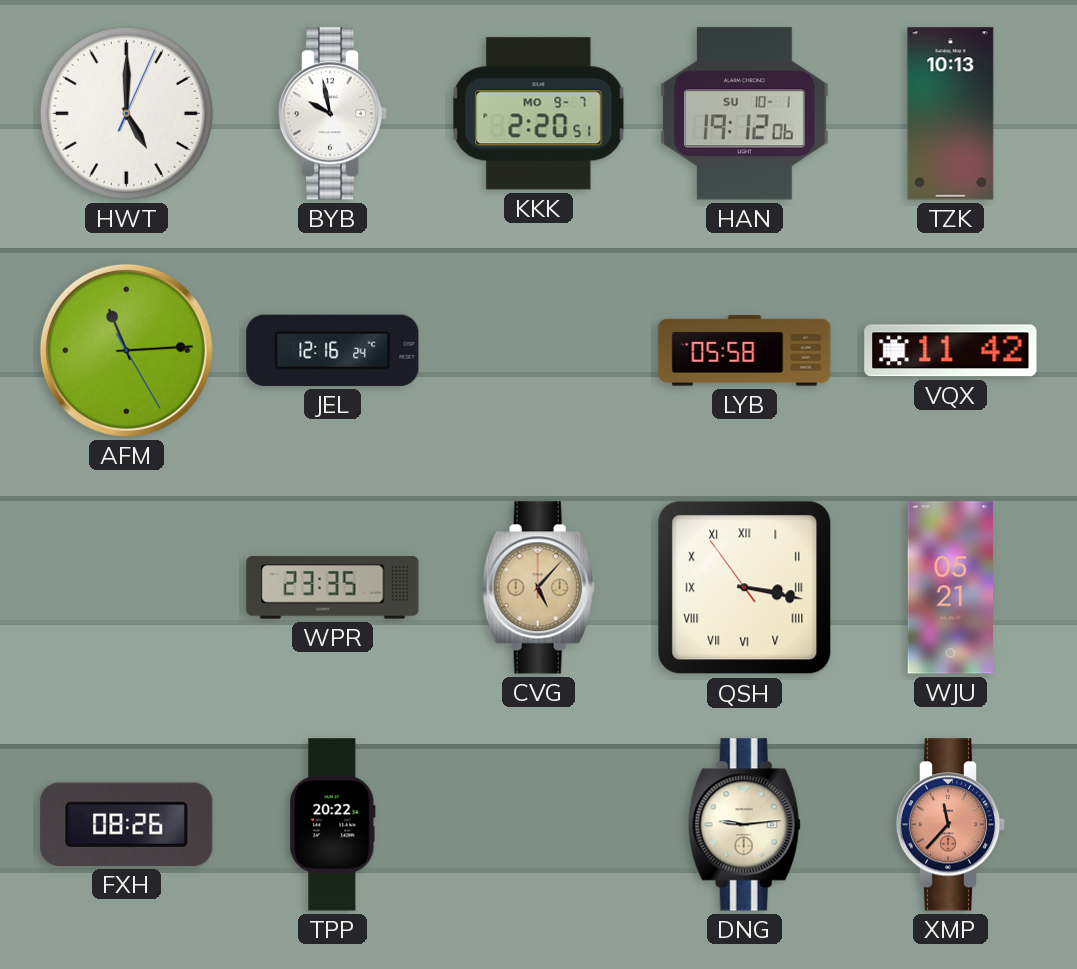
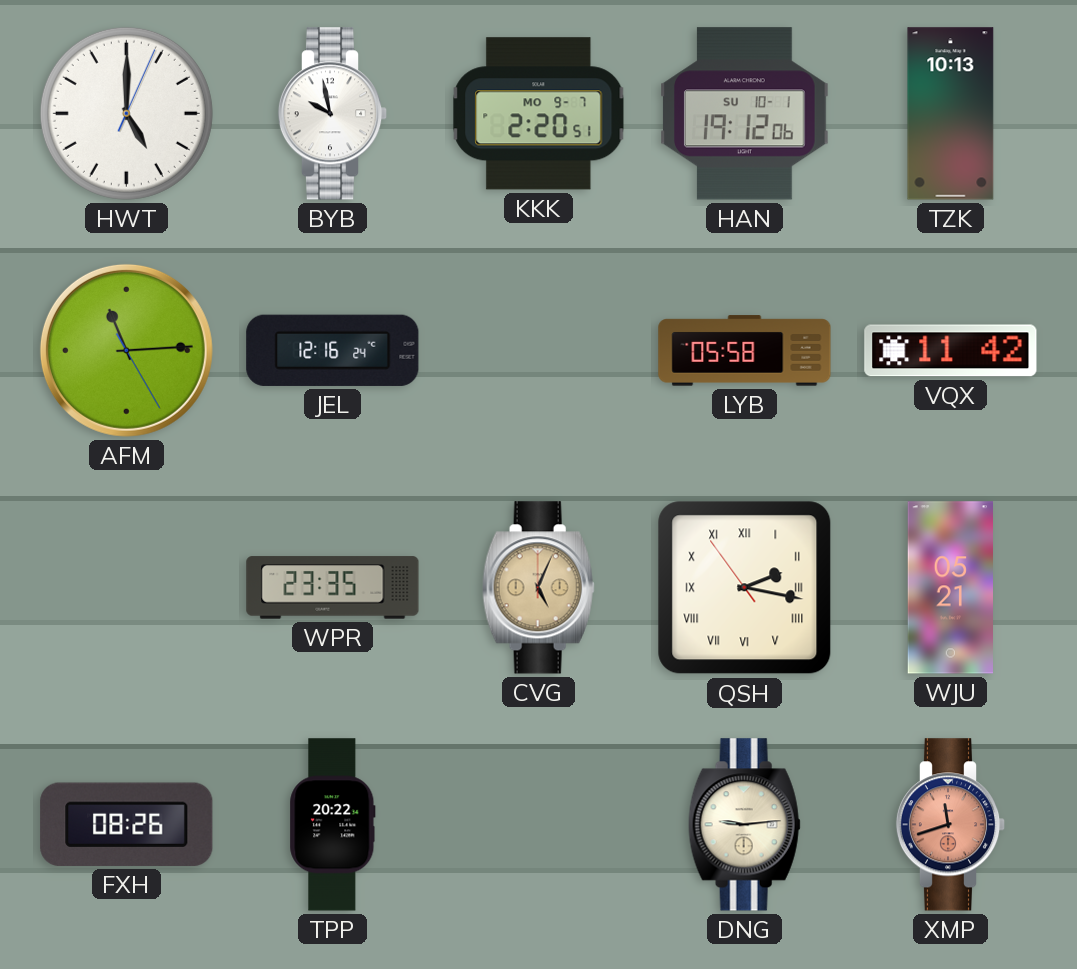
CVG: 5:07 -> 5:04 (538, 588)
QSH: 3:16 -> 2:16 (745, 588)
XMP: 11:37 -> 11:42 (951, 825)
